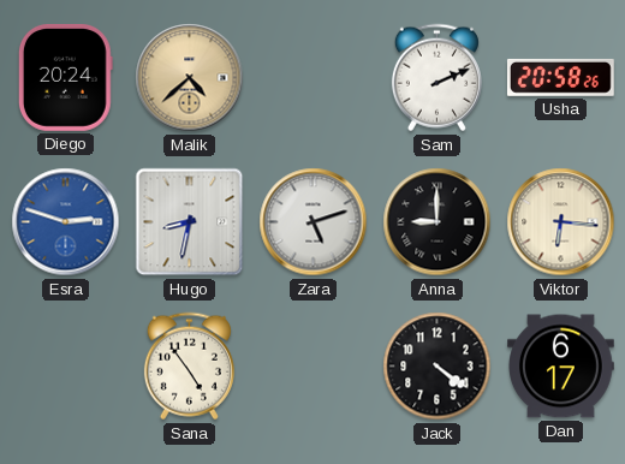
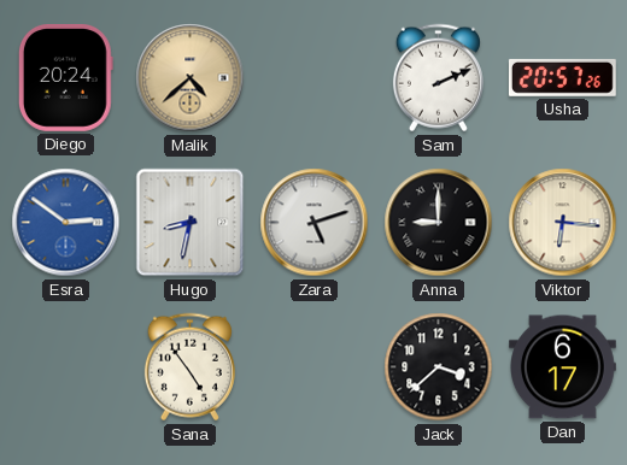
Usha: 20:58 -> 20:57 (562, 77)
Esra: 2:48 -> 2:51 (66, 223)
Jack: 4:21 -> 3:38 (439, 367)
